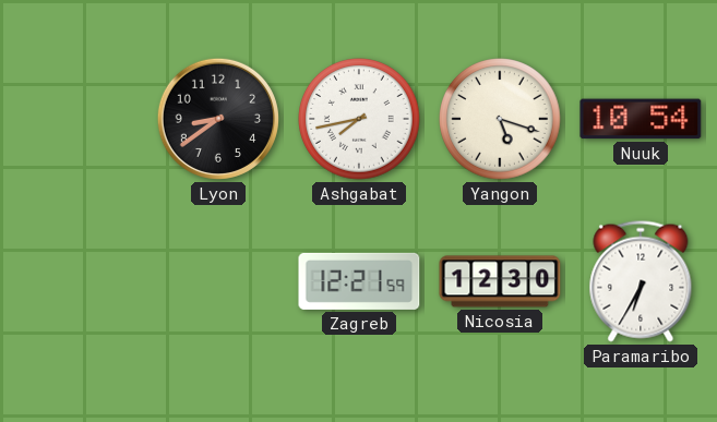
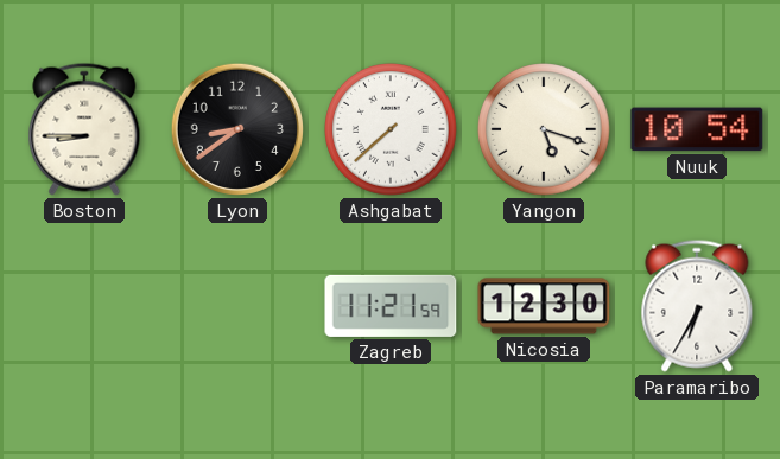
Boston: none -> 8:45 (84, 129)
Ashgabat: 7:43 -> 7:38 (391, 129)
Zagreb: 12:21 -> 11:21 (391, 306)
